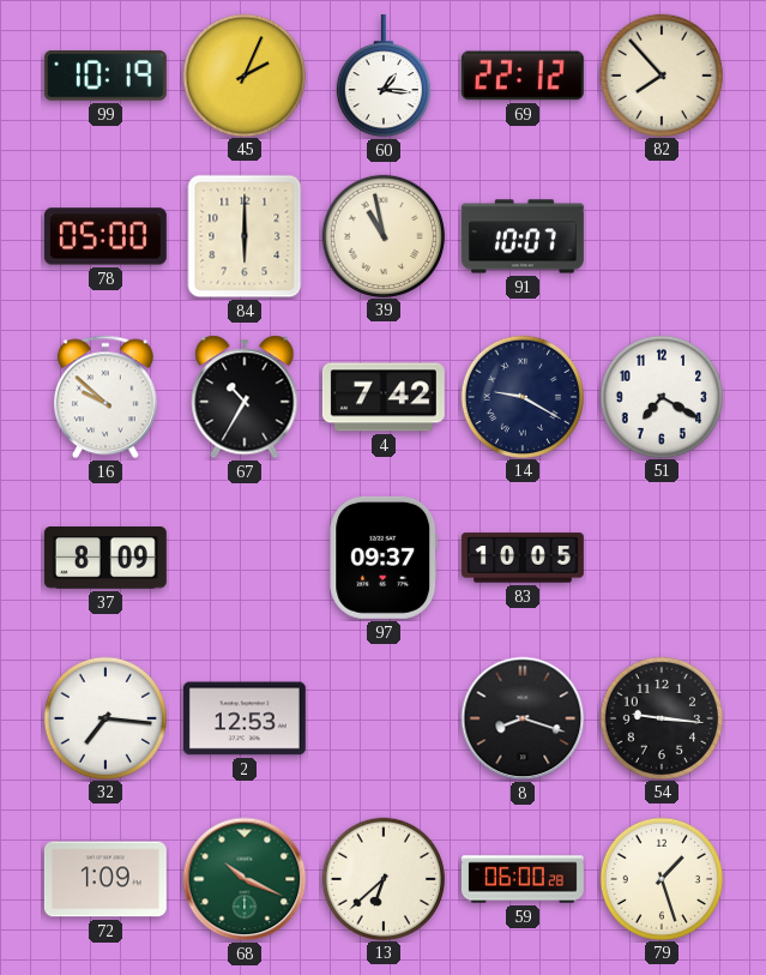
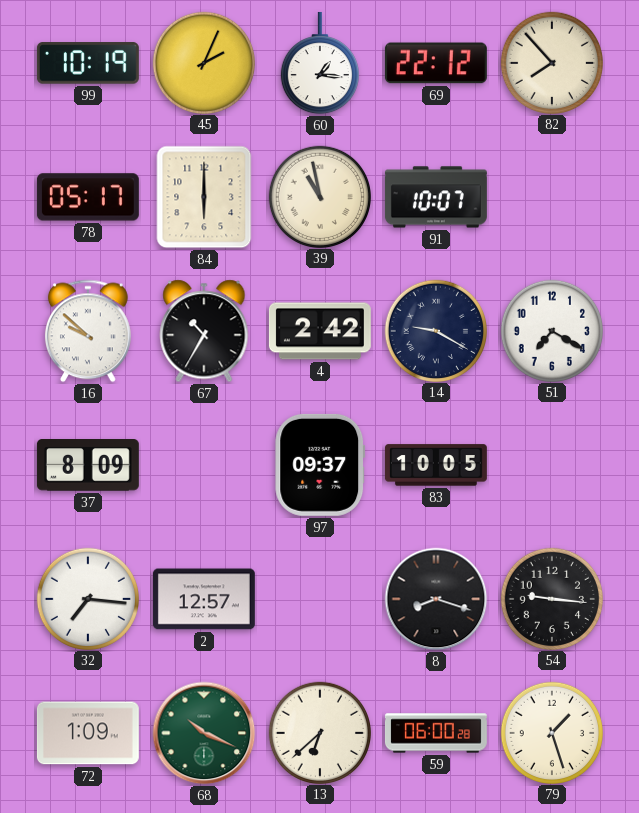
78: 05:00 -> 05:17 (88, 197)
4: 7:42 -> 2:42 (320, 331)
2: 12:53 -> 12:57 (204, 599)
